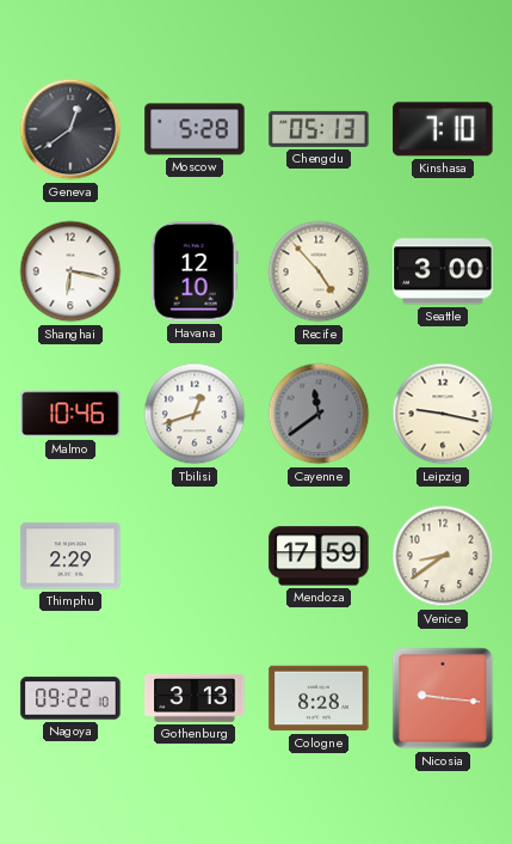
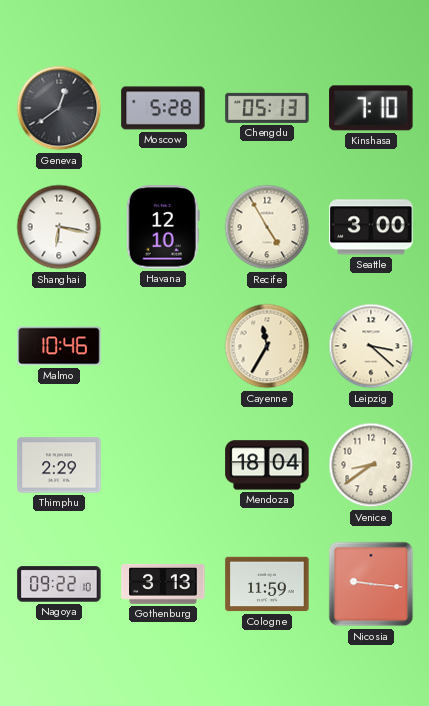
Recife: 4:53 -> 4:55 (267, 227)
Tbilisi: 12:42 -> none (195, 414)
Cayenne: 11:39 -> 11:35 (267, 346)
Cayenne dial: grey -> cream (267, 346)
Leipzig: 9:17 -> 3:22 (371, 346)
Mendoza: 17:59 -> 18:04 (267, 465)
Cologne: 8:28 -> 11:59 (267, 584)
